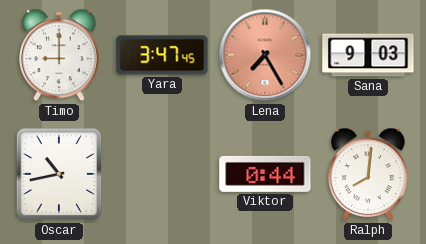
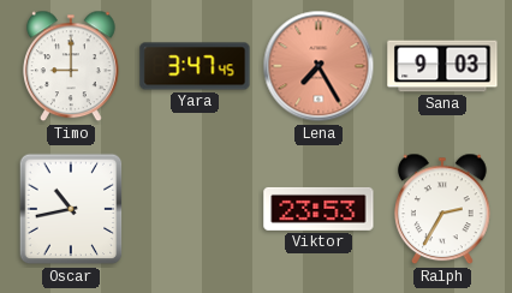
Viktor: 0:44 -> 23:53 (318, 209)
Ralph: 8:01 -> 2:35 (443, 209)
